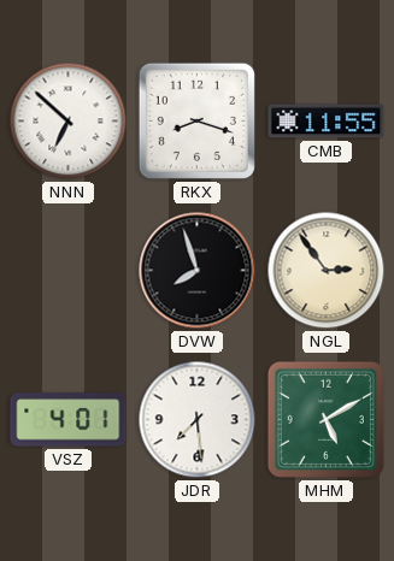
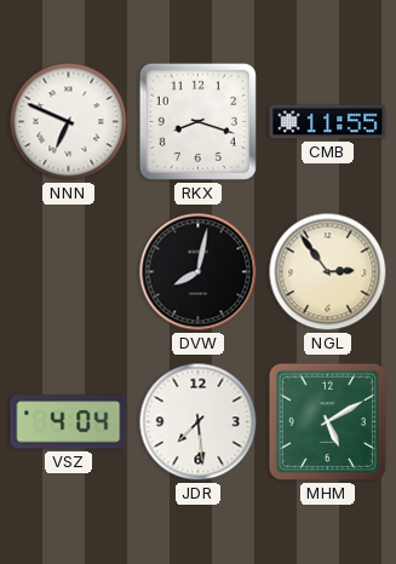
NNN: 6:52 -> 6:49 (69, 122)
DVW: 7:57 -> 8:02 (199, 272)
VSZ: 4:01 -> 4:04 (69, 422)
